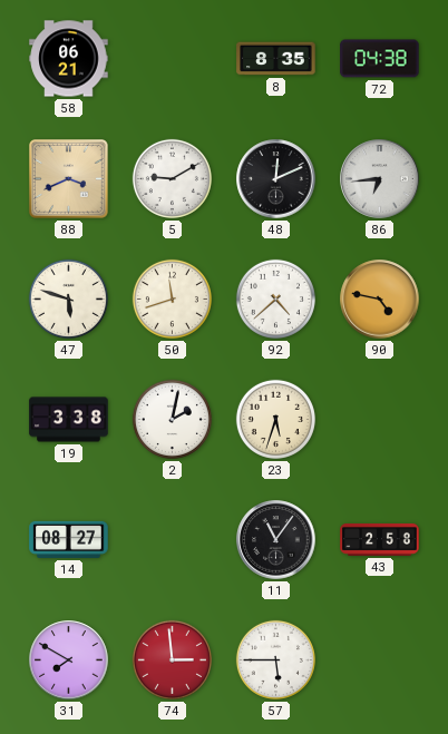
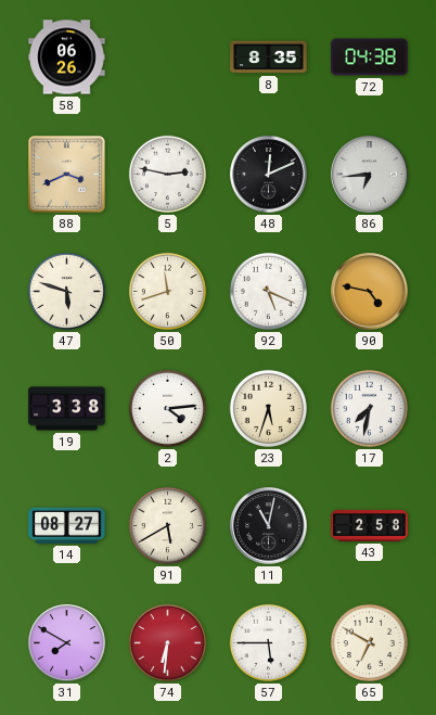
58: 06:21 -> 06:26 (67, 58)
5: 9:10 -> 2:47 (167, 174)
92: 4:38 -> 5:19 (268, 291)
2: 2:02 -> 4:14 (167, 408)
17: none -> 7:32 (369, 408)
91: none -> 5:40 (167, 525)
11: 11:06 -> 11:02 (269, 526)
74: 2:59 -> 6:31 (167, 642)
65: none -> 6:50 (369, 642)
